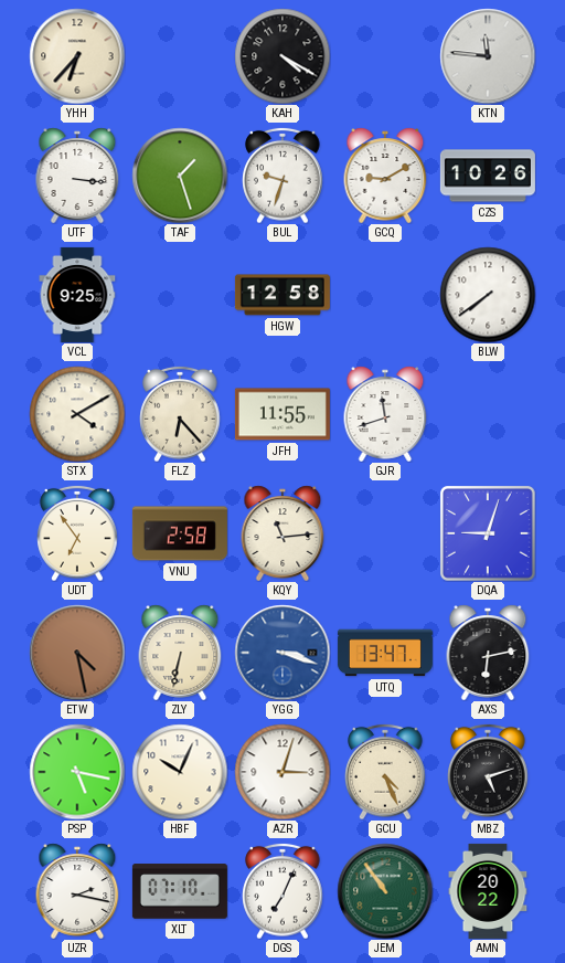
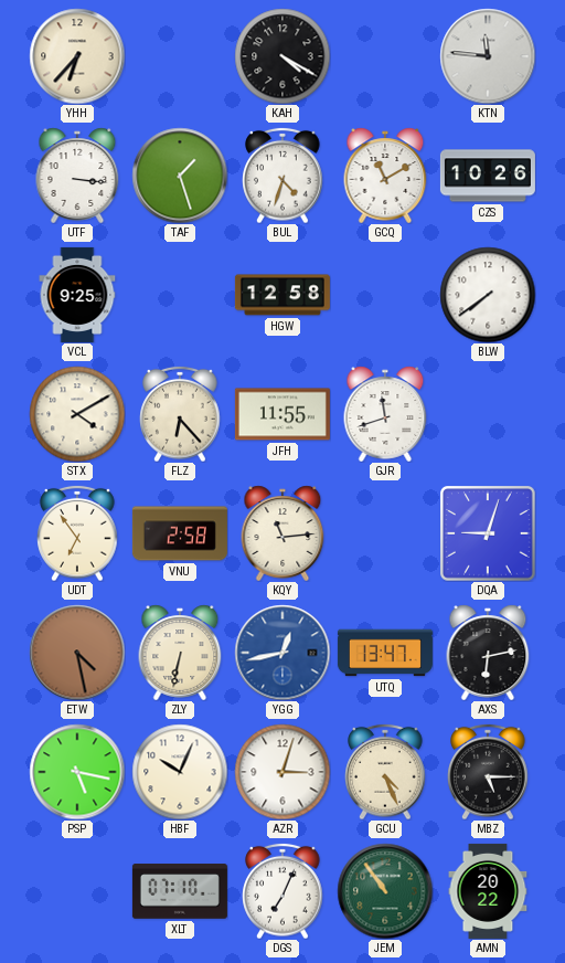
BUL: 9:33 -> 4:33 (282, 176)
GCQ: 9:10 -> 11:10 (385, 176)
YGG: 3:18 -> 12:43 (282, 653)
MBZ: 5:12 -> 5:15 (488, 772)
UZR: 2:17 -> none (77, 891)
